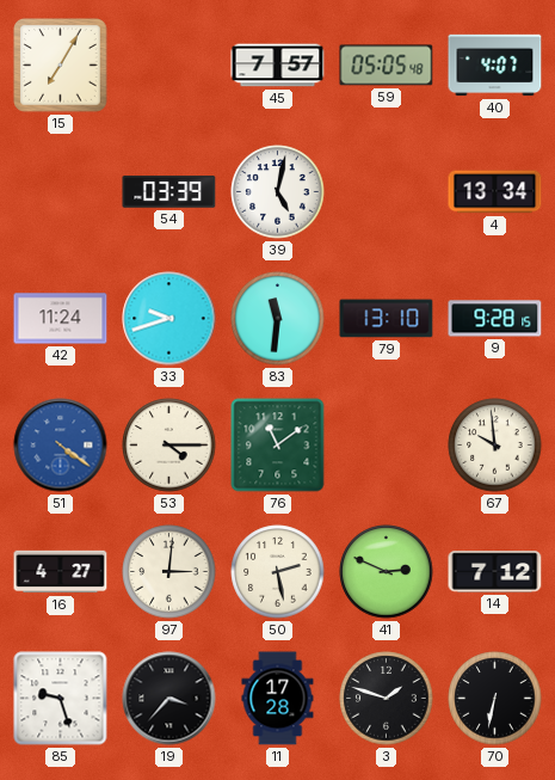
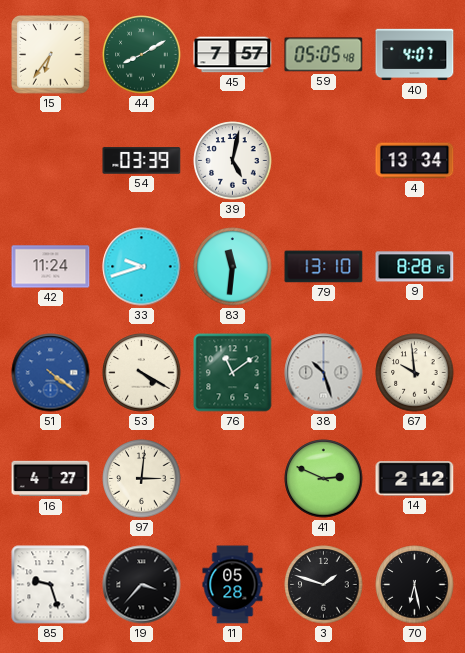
15: 7:05 -> 6:36 (51, 55)
44: none -> 8:10 (142, 55)
9: 9:28 -> 8:28 (415, 267)
53: 4:15 -> 4:20 (142, 373)
38: none -> 10:27 (324, 373)
50: 2:28 -> none (278, 572)
14: 7:12 -> 2:12 (415, 479)
11: 17:28 -> 05:28 (233, 585)
70: 6:32 -> 6:28 (415, 585)
